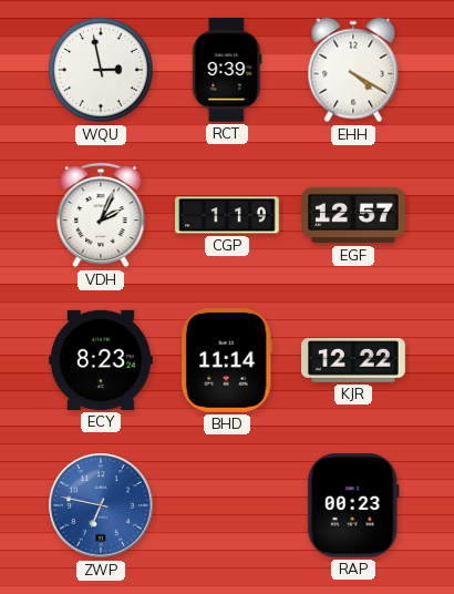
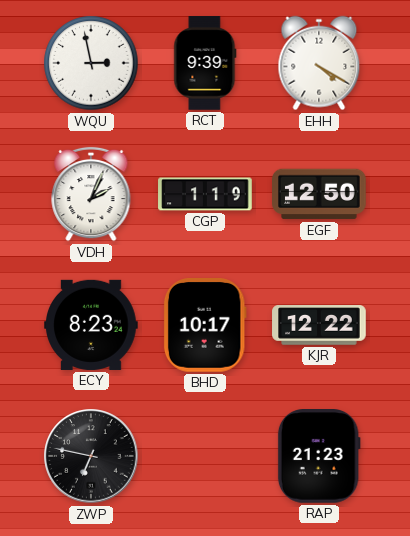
EGF: 12:57 -> 12:50 (319, 194)
BHD: 11:14 -> 10:17 (205, 326)
ZWP dial: blue -> black (91, 456)
RAP: 00:23 -> 21:23 (319, 457)
